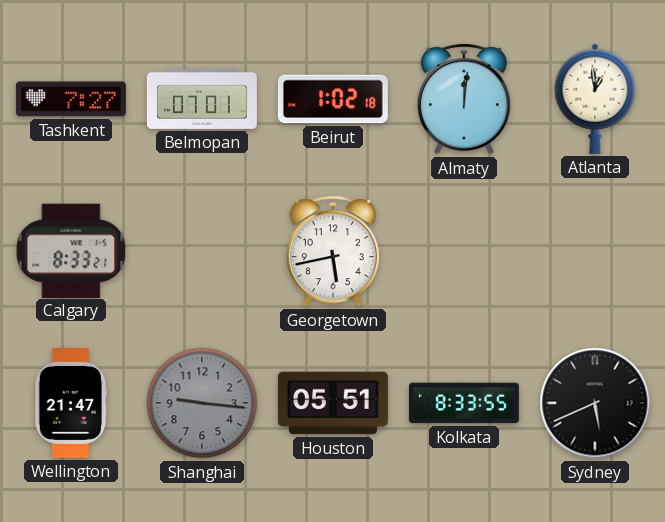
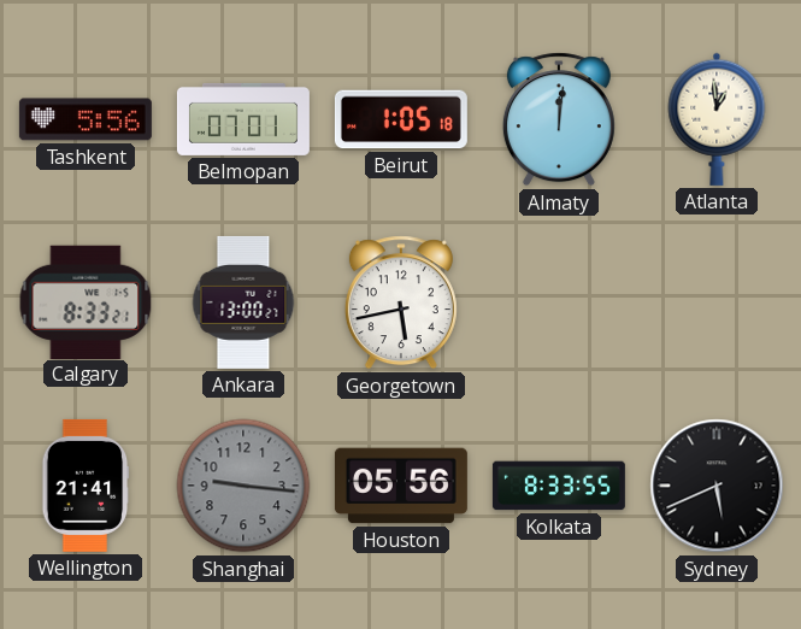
Tashkent: 7:27 -> 5:56 (86, 119)
Beirut: 1:02 -> 1:05 (401, 119)
Ankara: none -> 13:00 (243, 302)
Wellington: 21:47 -> 21:41 (86, 486)
Houston: 05:51 -> 05:56 (401, 486)
